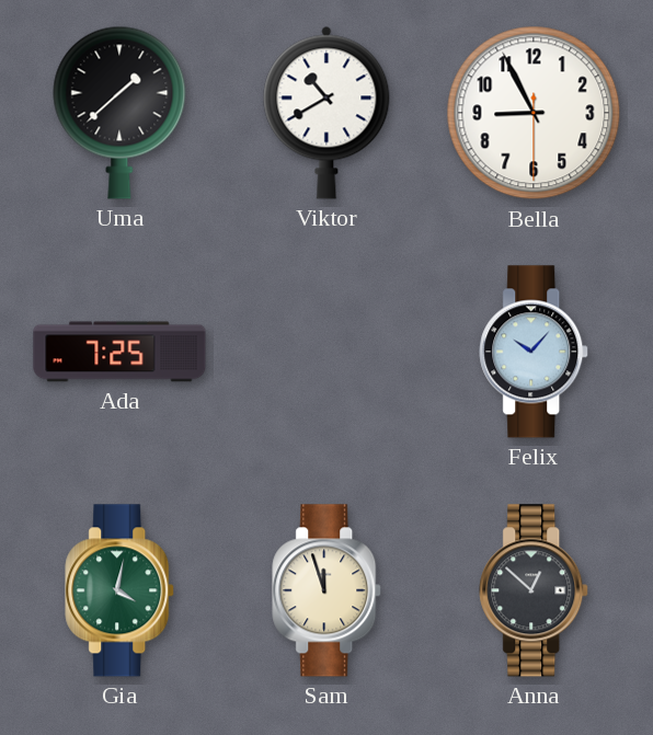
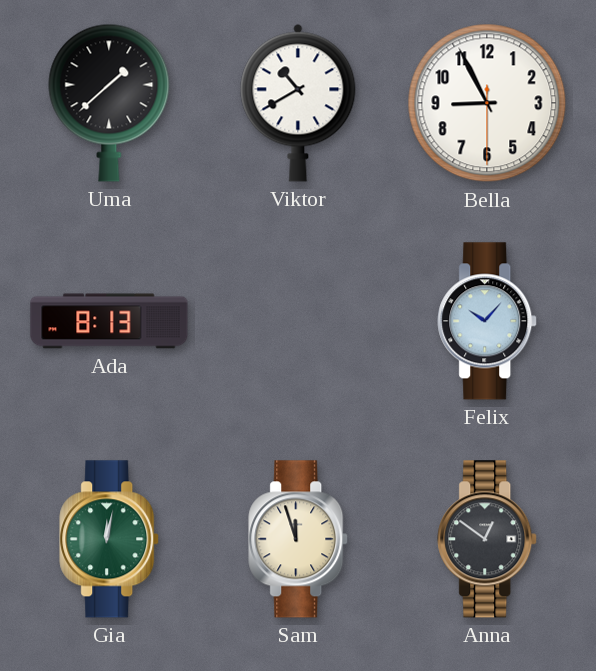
Ada: 7:25 -> 8:13 (109, 321)
Gia: 4:02 -> 12:02 (110, 539)
Anna: 12:52 -> 12:51 (488, 539)
